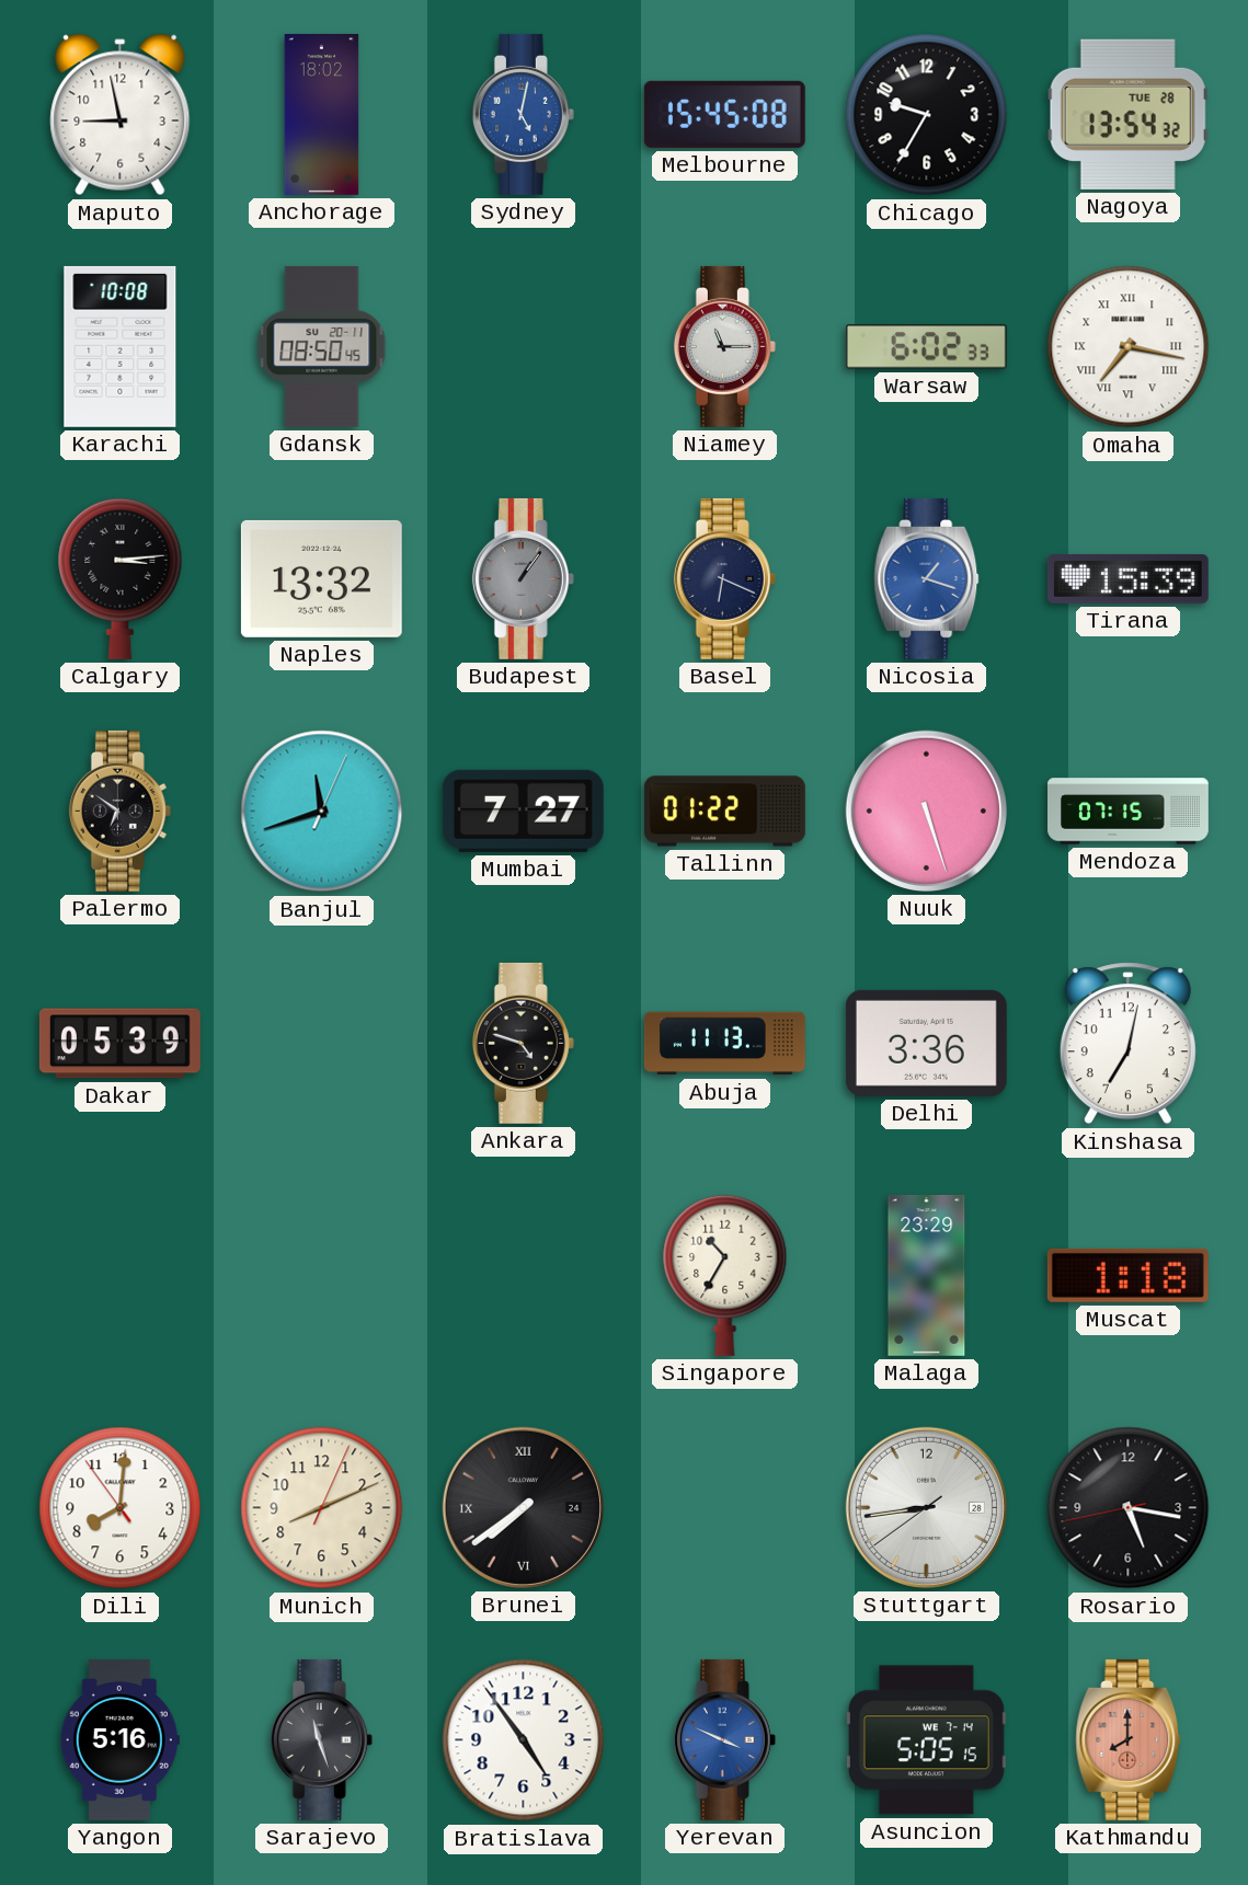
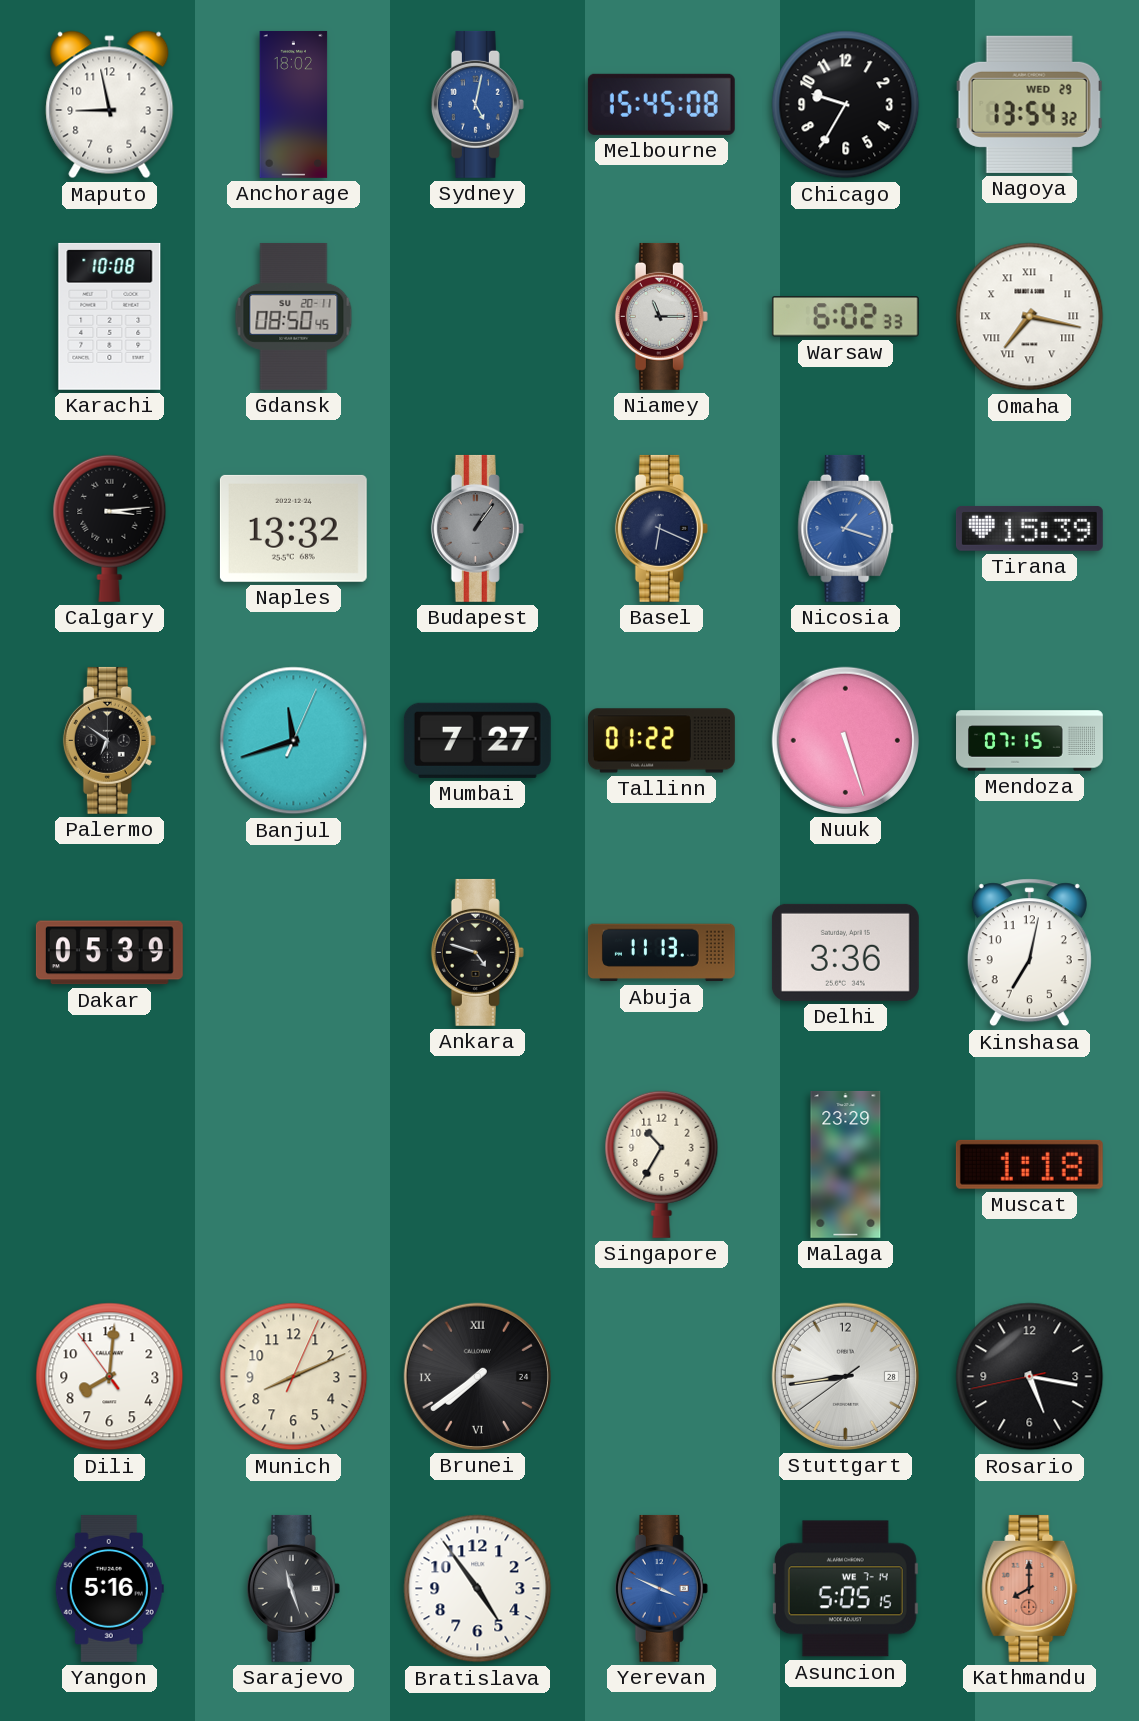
Nagoya date: TUE 28 -> WED 29 (1029, 104)
